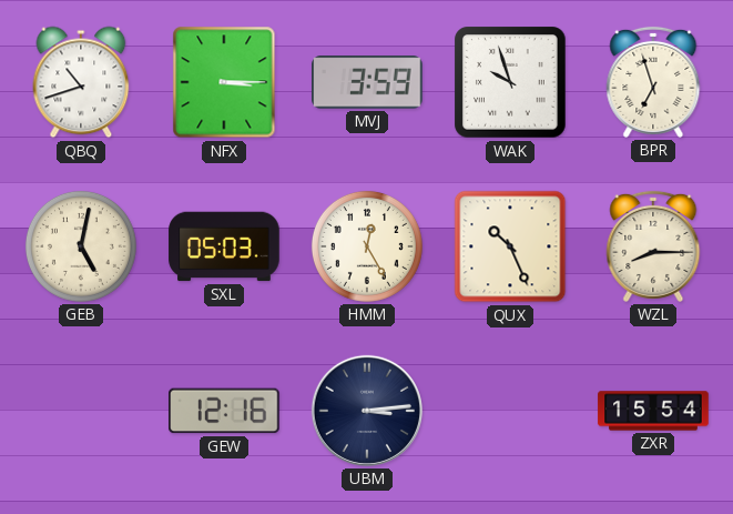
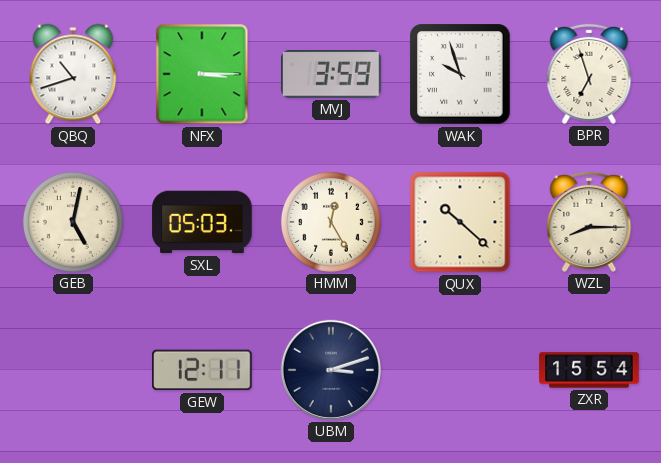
QUX: 10:26 -> 10:22 (460, 222)
GEW: 12:16 -> 12:11 (203, 370)
UBM: 3:14 -> 3:12 (331, 370)
